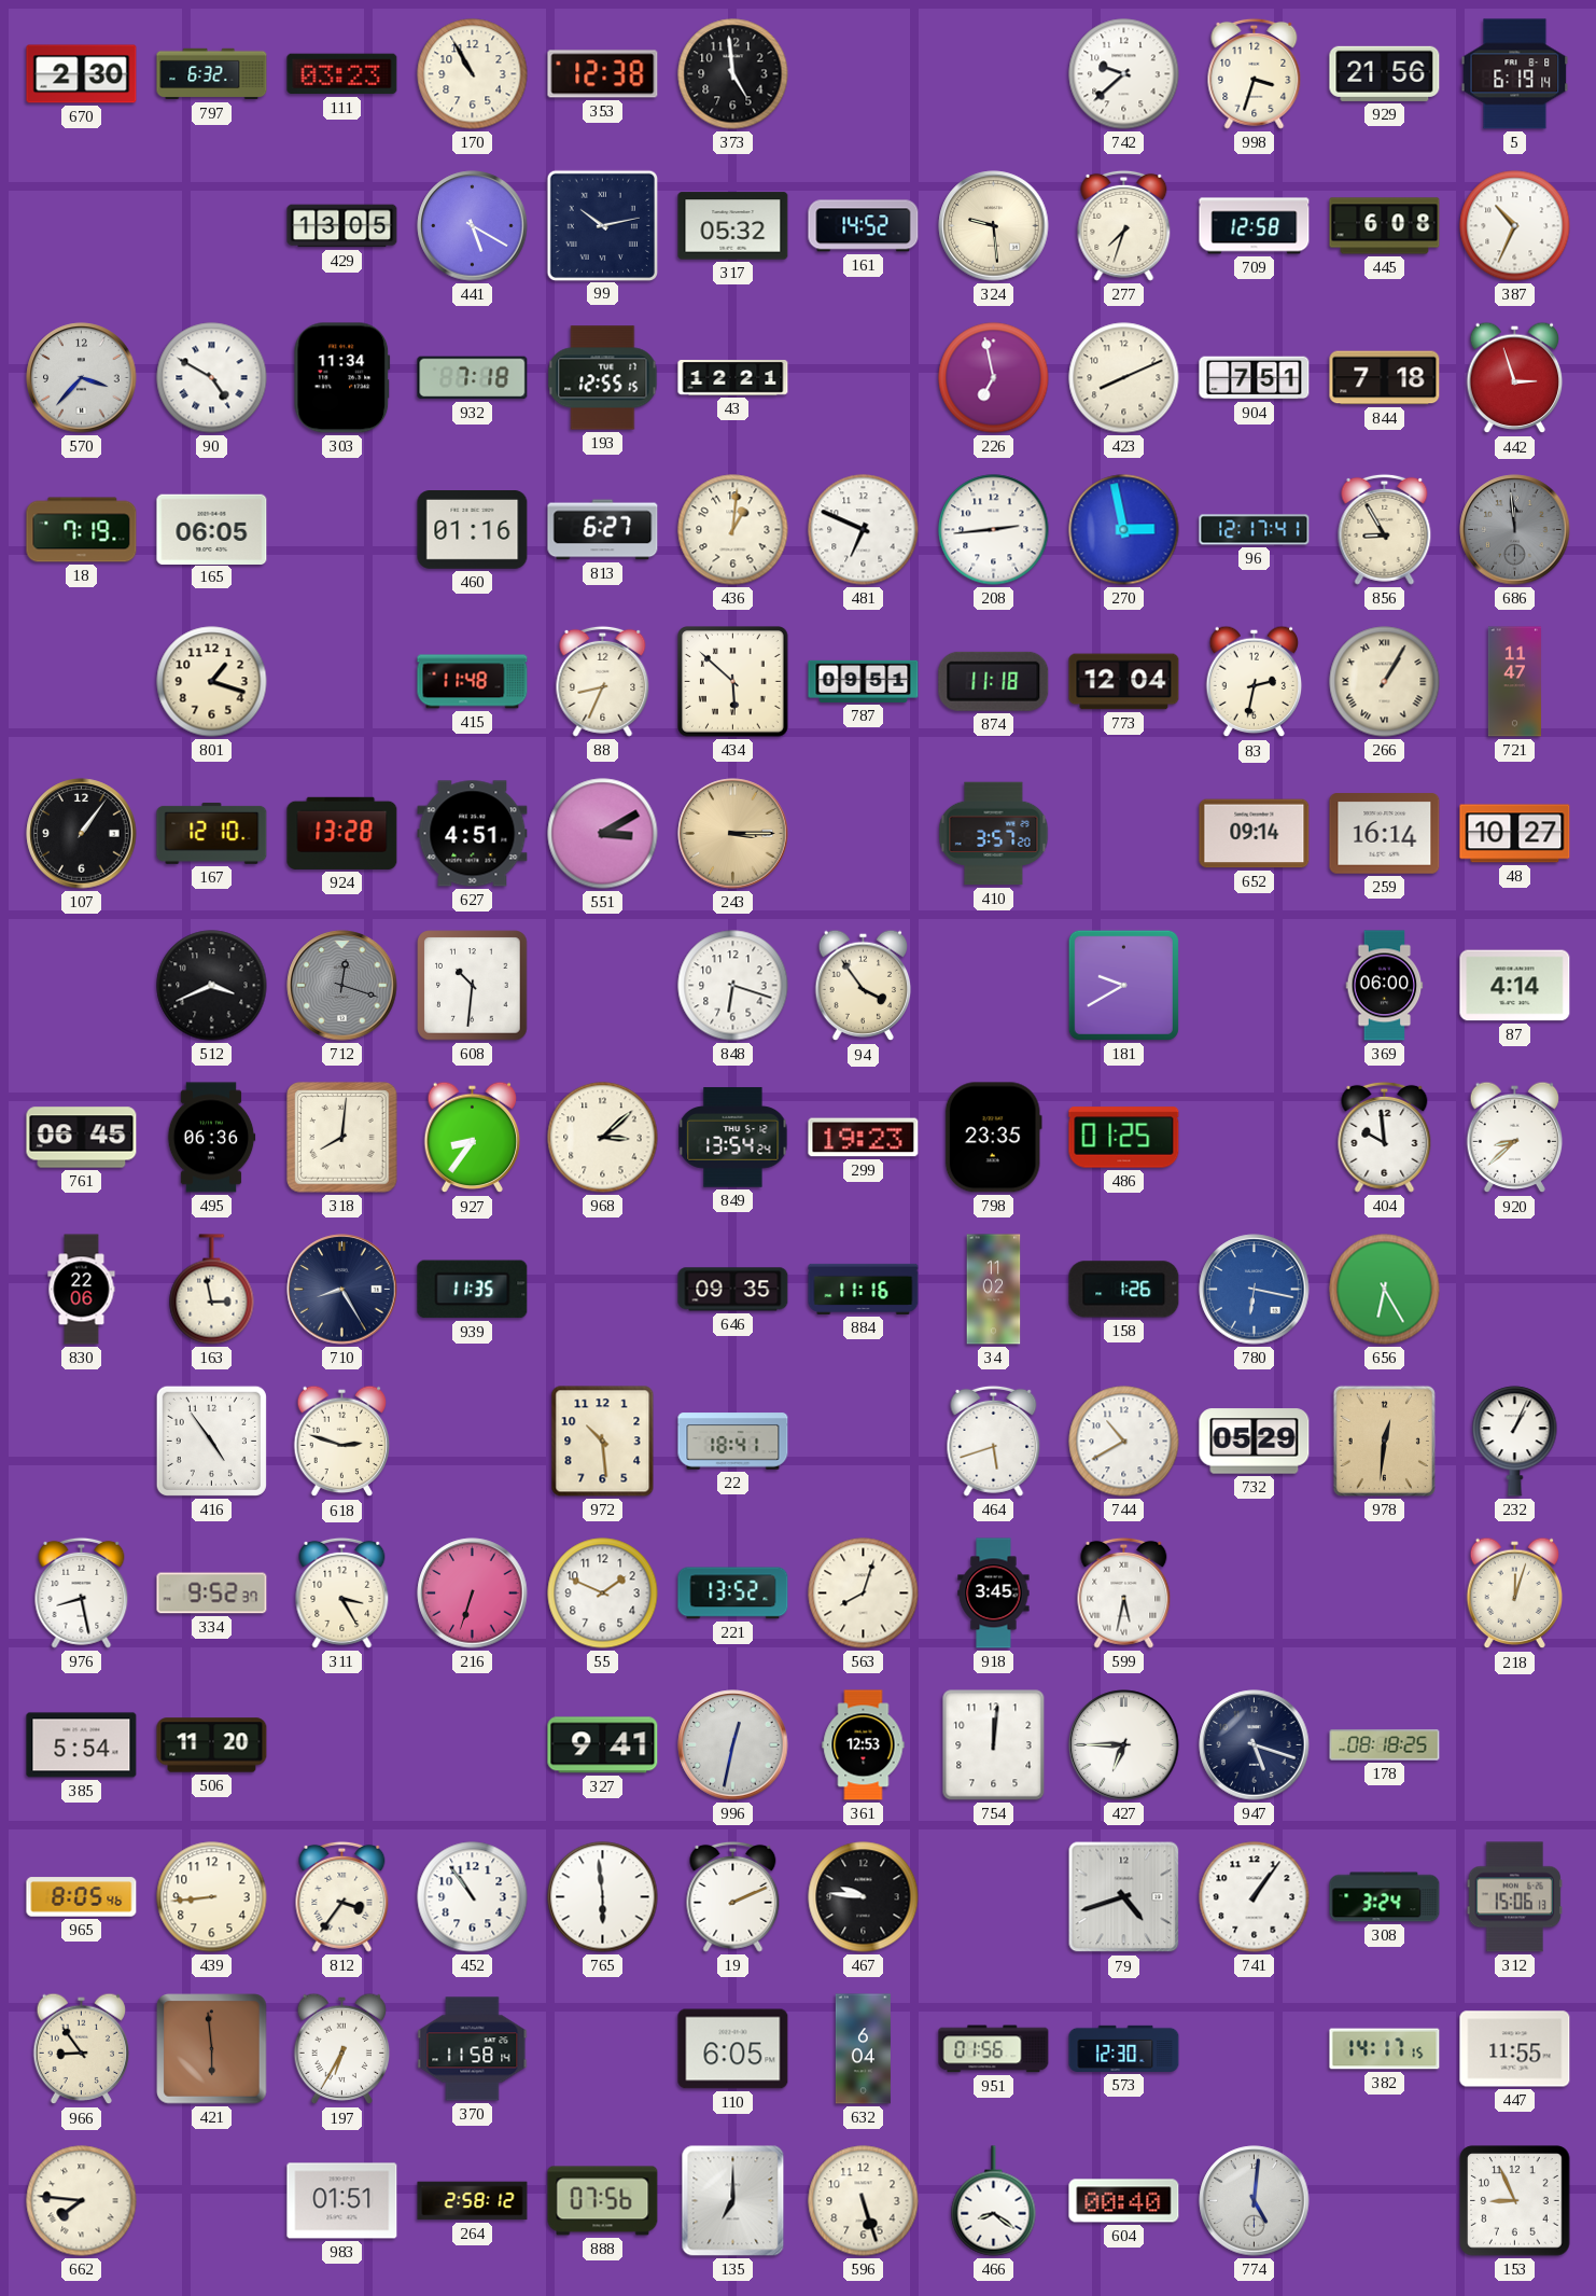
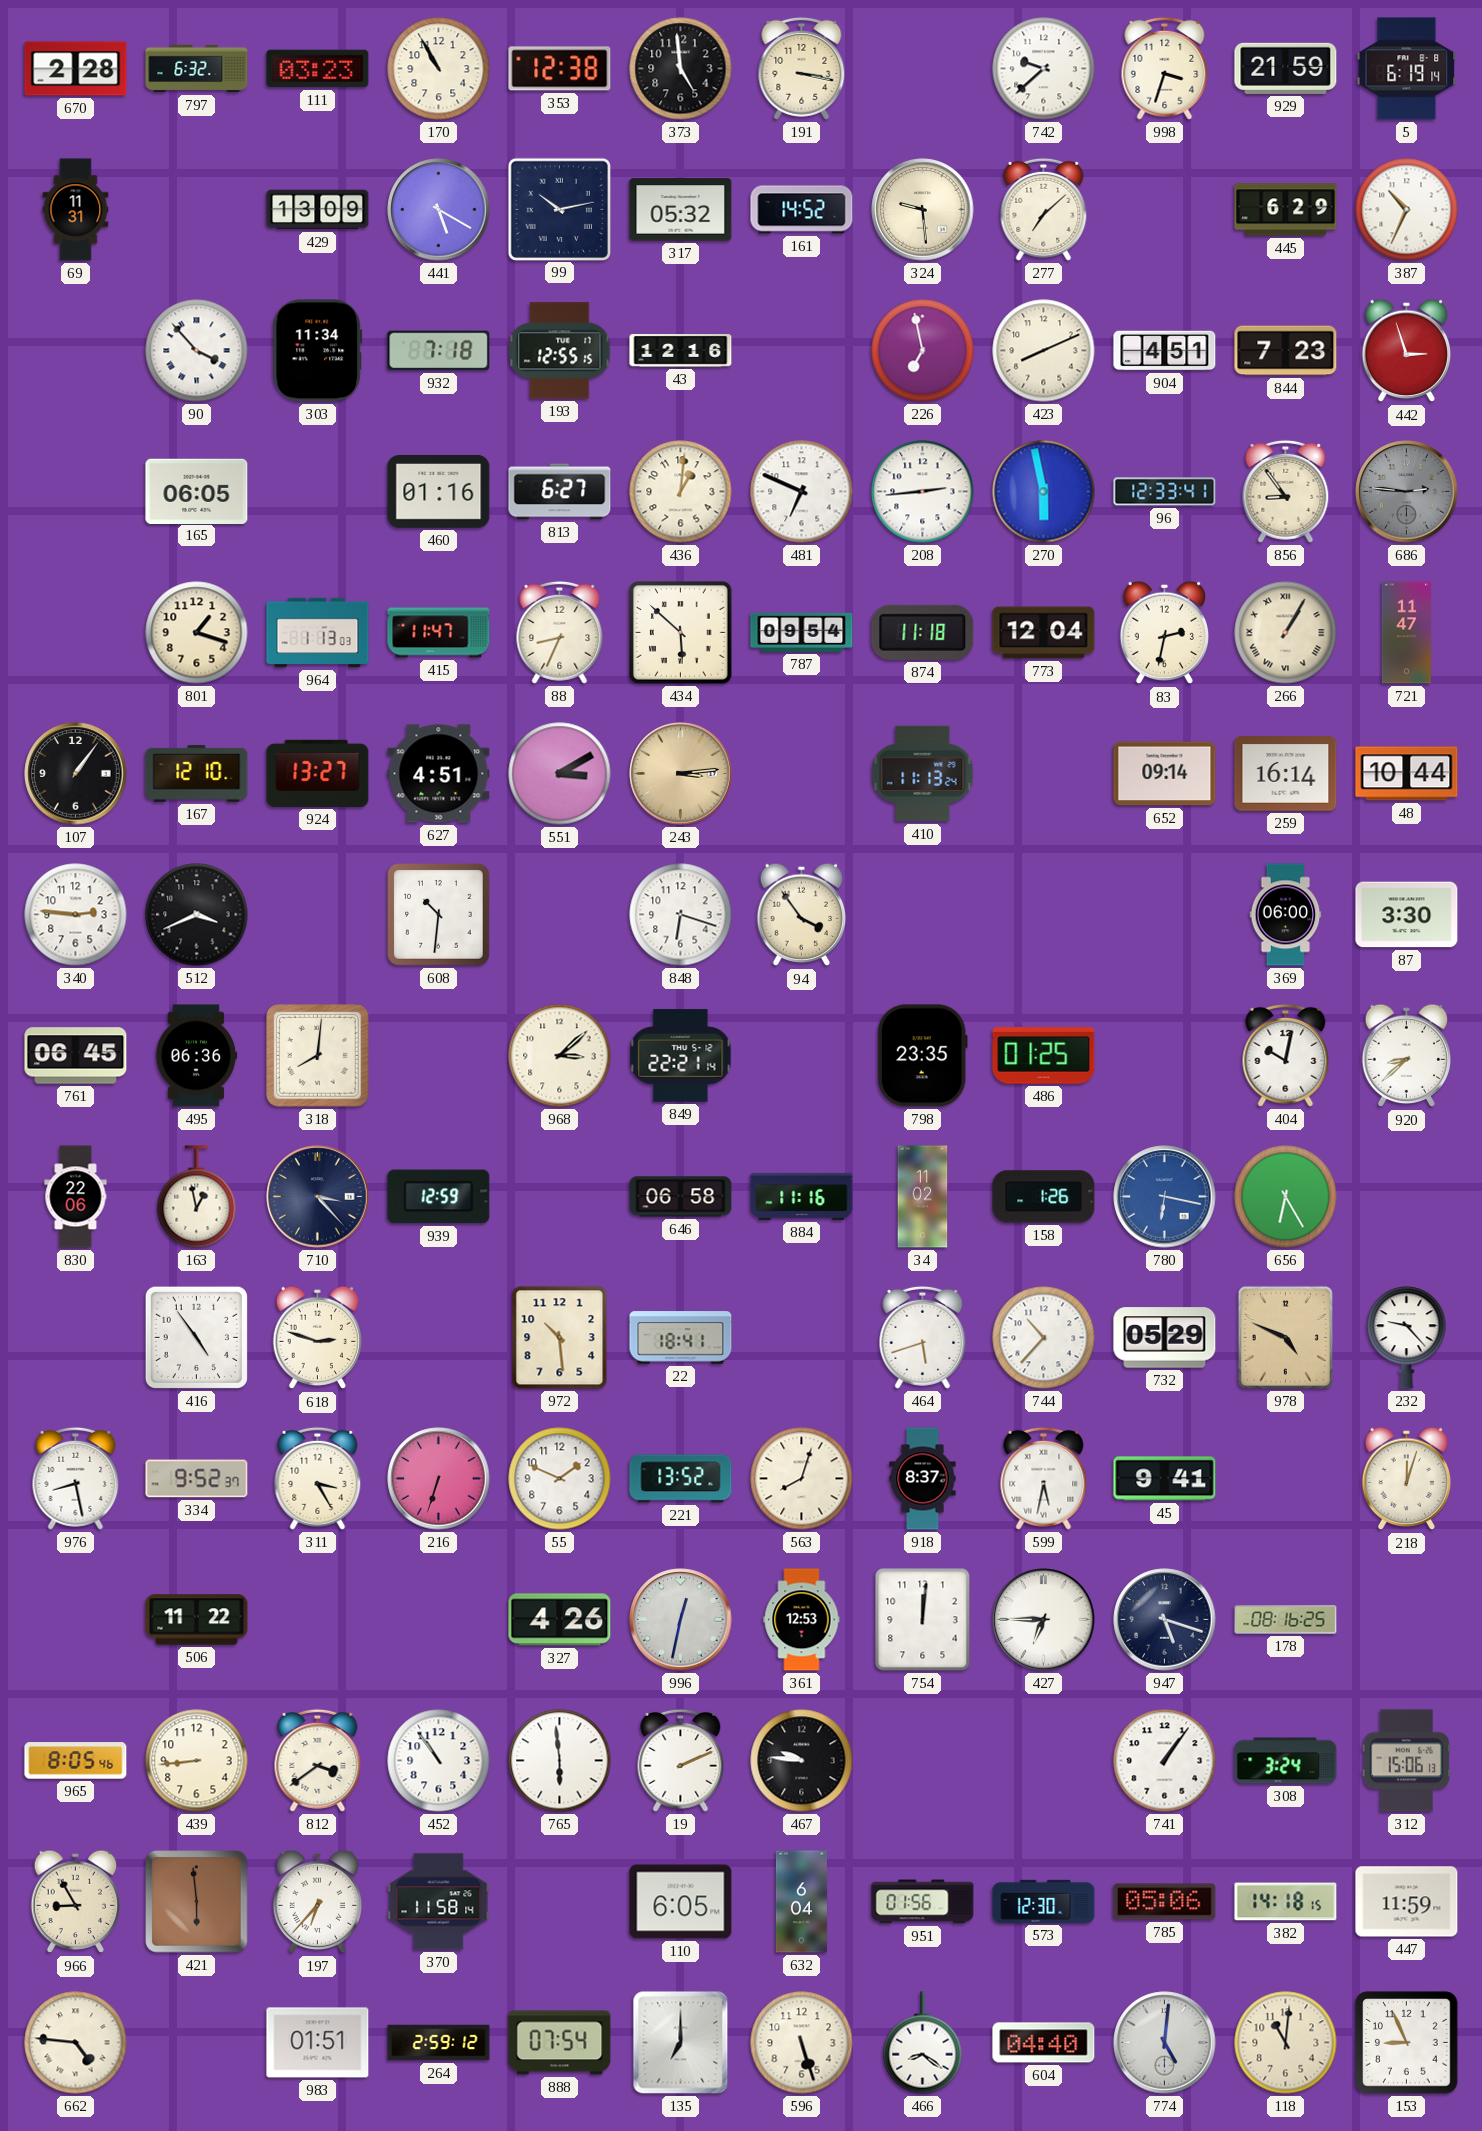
670: 2:30 -> 2:28 (76, 69)
191: none -> 3:17 (802, 68)
929: 21:56 -> 21:59 (1286, 68)
69: none -> 11:31 (76, 210)
429: 13:05 -> 13:09 (318, 210)
277: 7:33 -> 7:08 (1044, 209)
709: 12:58 -> none (1255, 226)
445: 6:08 -> 6:29 (1286, 210)
570: 3:37 -> none (82, 378)
90: 4:50 -> 3:53 (197, 351)
43: 12:21 -> 12:16 (681, 351)
904: 7:51 -> 4:51 (1165, 351)
844: 7:18 -> 7:23 (1286, 351)
18: 7:19 -> none (82, 530)
270: 2:58 -> 5:58 (1044, 492)
96: 12:17 -> 12:33 (1165, 492)
856: 8:55 -> 8:54 (1286, 491)
686: 11:59 -> 2:46 (1407, 492)
964: none -> 1:13 (318, 633)
415: 11:48 -> 11:47 (439, 633)
787: 09:51 -> 09:54 (802, 632)
924: 13:28 -> 13:27 (318, 773)
243: 3:15 -> 3:14 (681, 774)
410: 3:57 -> 11:13 (923, 774)
48: 10:27 -> 10:44 (1407, 774)
340: none -> 2:46 (76, 915)
712: 12:18 -> none (342, 986)
181: 9:40 -> none (1123, 985)
87: 4:14 -> 3:30 (1407, 915)
927: 8:36 -> none (473, 1138)
849: 13:54 -> 22:21 (681, 1056)
299: 19:23 -> none (864, 1138)
404: 9:59 -> 10:02 (1286, 1055)
163: 2:58 -> 12:58 (197, 1197)
710: 8:25 -> 3:23 (318, 1197)
939: 11:35 -> 12:59 (439, 1197)
646: 09:35 -> 06:58 (681, 1197)
744: 10:40 -> 10:37 (1044, 1338)
978: 12:31 -> 4:49 (1285, 1337)
232: 1:04 -> 9:23 (1407, 1338)
918: 3:45 -> 8:37 (923, 1479)
45: none -> 9:41 (1165, 1479)
385: 5:54 -> none (82, 1745)
506: 11:20 -> 11:22 (197, 1620)
327: 9:41 -> 4:26 (560, 1620)
178: 08:18 -> 08:16 (1286, 1620)
812: 3:36 -> 3:39 (318, 1760)
79: 4:42 -> none (1124, 1897)
966: 8:54 -> 8:55 (76, 1902)
197: 6:35 -> 6:37 (318, 1902)
785: none -> 05:06 (1165, 1902)
382: 14:17 -> 14:18 (1286, 1902)
447: 11:55 -> 11:59 (1407, 1902)
662: 7:46 -> 4:46 (76, 2043)
264: 2:58 -> 2:59 (439, 2043)
888: 07:56 -> 07:54 (560, 2043)
604: 00:40 -> 04:40 (1044, 2043)
118: none -> 11:01 (1286, 2043)
